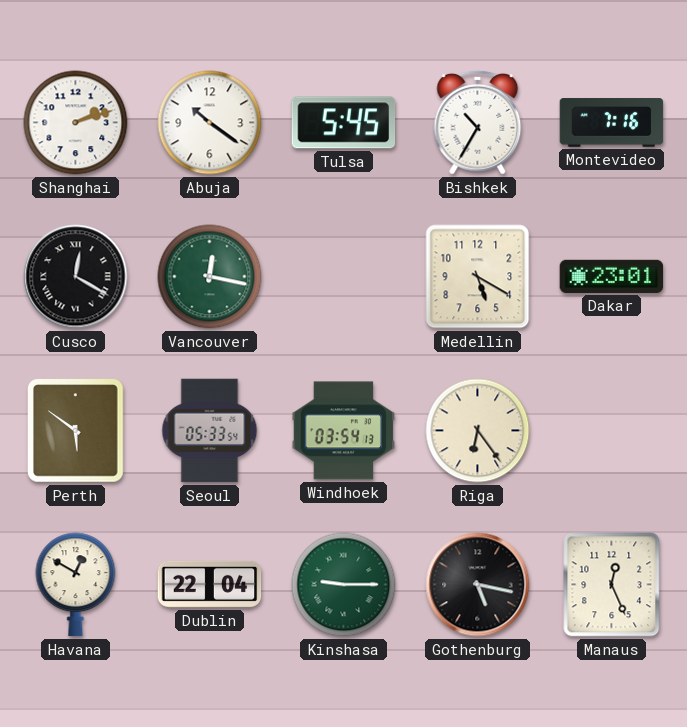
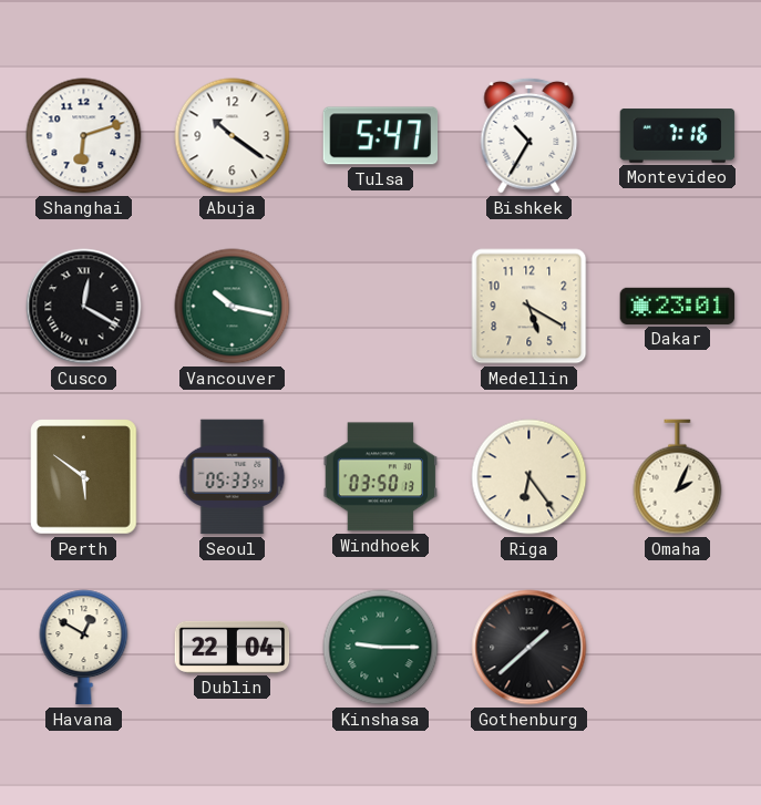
Shanghai: 2:12 -> 6:12 (84, 136)
Tulsa: 5:45 -> 5:47 (381, 136)
Vancouver: 12:17 -> 10:17 (233, 307)
Windhoek: 03:54 -> 03:50 (381, 477)
Omaha: none -> 2:04 (678, 477)
Gothenburg: 5:17 -> 1:38 (529, 648)
Manaus: 12:26 -> none (612, 585)
